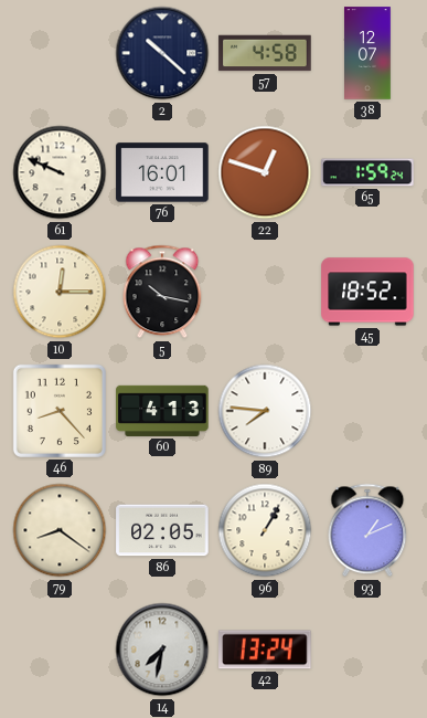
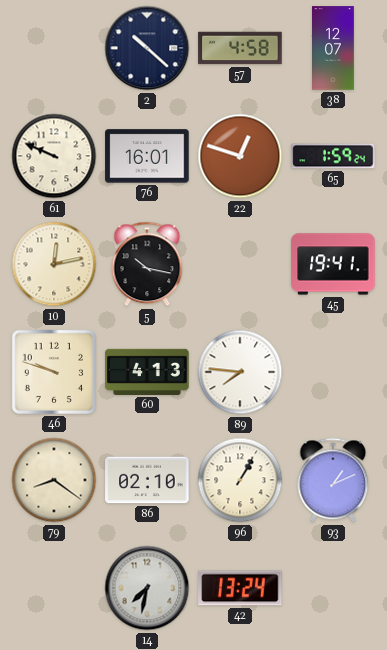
10: 12:15 -> 12:13 (54, 264)
45: 18:52 -> 19:41 (333, 264)
46: 8:23 -> 9:48 (54, 372)
86: 02:05 -> 02:10 (147, 480)
